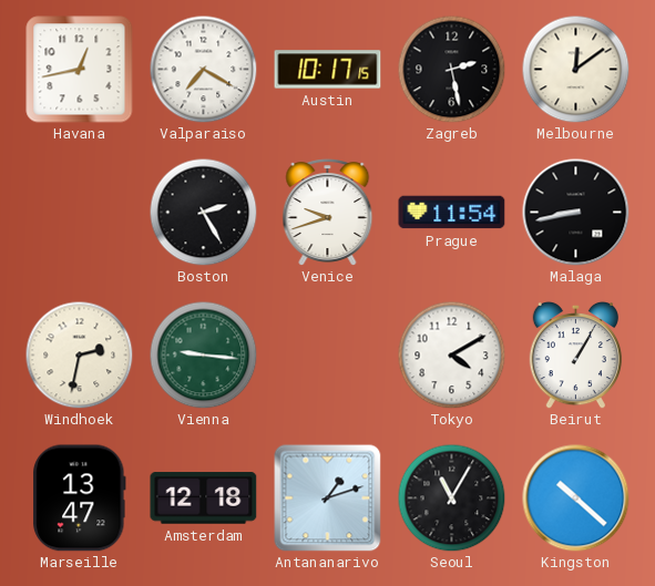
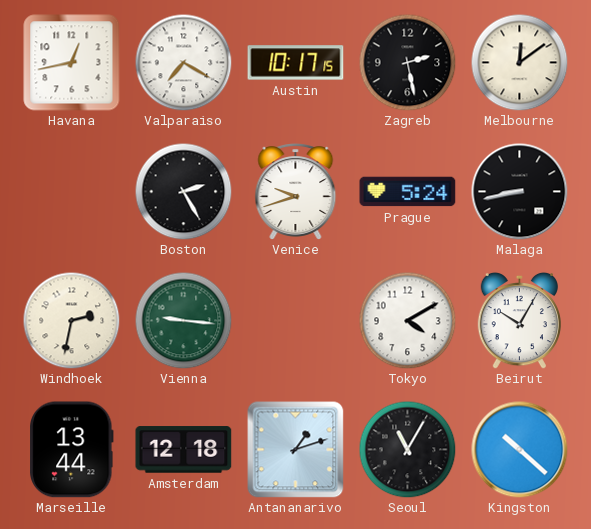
Prague: 11:54 -> 5:24 (408, 192)
Beirut: 1:05 -> 10:05 (519, 320)
Marseille: 13:47 -> 13:44 (72, 450)
